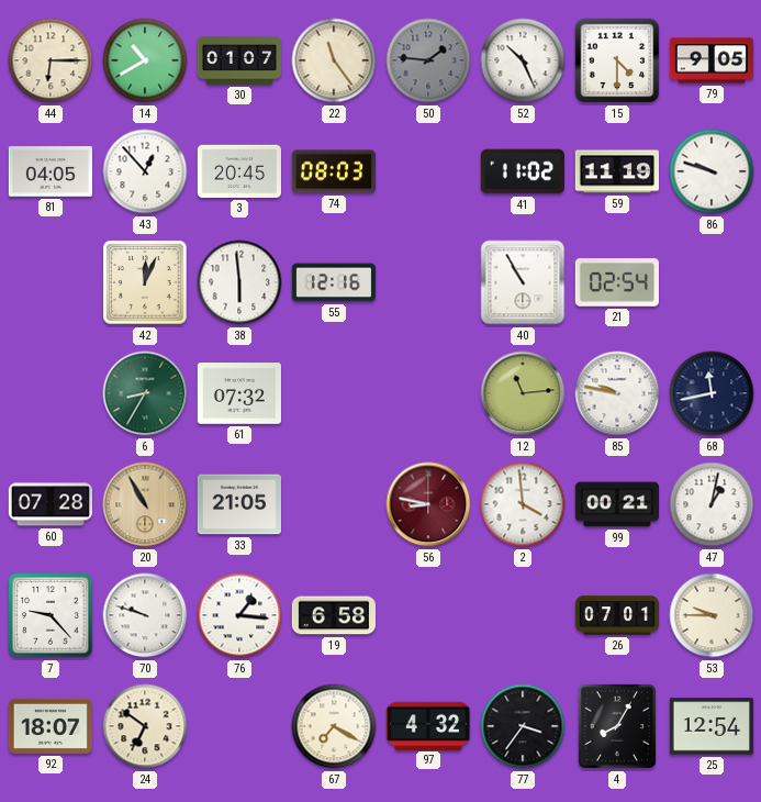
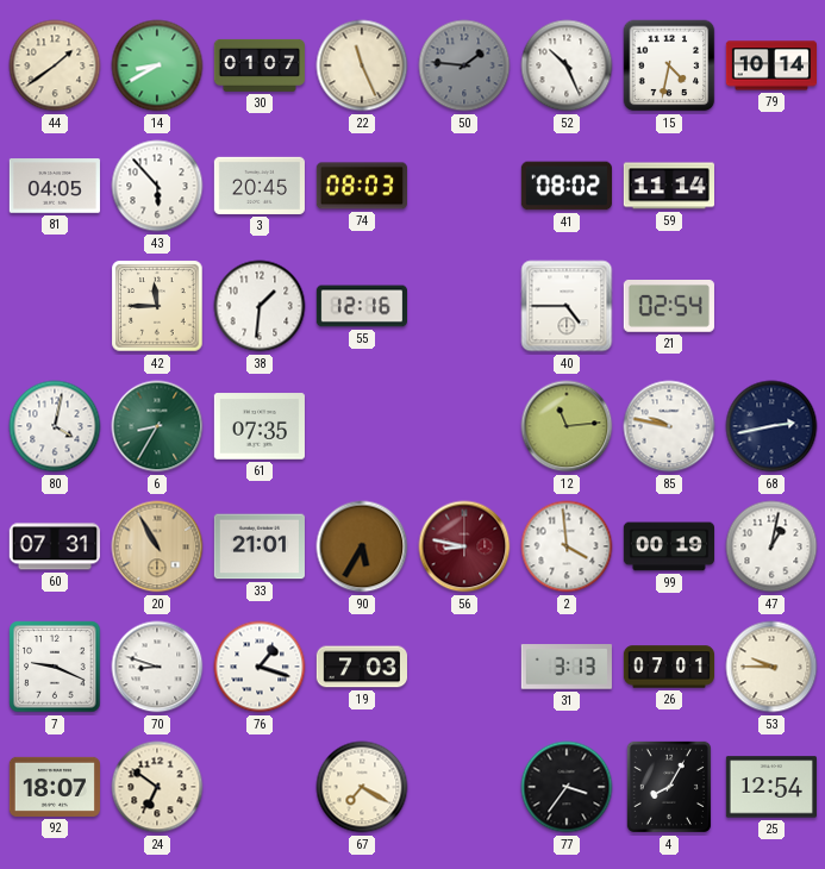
44: 6:15 -> 1:39 (55, 65)
14: 10:40 -> 8:40 (157, 65)
22: 11:24 -> 11:26 (362, 65)
15: 4:30 -> 4:32 (669, 65)
79: 9:05 -> 10:14 (770, 65)
43: 12:53 -> 5:53 (157, 186)
41: 11:02 -> 08:02 (565, 186)
59: 11:19 -> 11:14 (668, 186)
86: 9:48 -> none (712, 171)
42: 12:04 -> 11:45 (157, 306)
38: 5:59 -> 1:31 (260, 306)
40: 10:55 -> 4:45 (567, 306)
80: none -> 4:02 (55, 426)
61: 07:32 -> 07:35 (260, 426)
68: 11:43 -> 2:43 (771, 426)
60: 07:28 -> 07:31 (55, 546)
33: 21:05 -> 21:01 (260, 546)
90: none -> 5:35 (362, 546)
99: 00:21 -> 00:19 (668, 546)
7: 9:23 -> 9:19 (55, 667)
70: 9:48 -> 8:48 (157, 667)
76: 1:16 -> 1:18 (260, 667)
19: 6:58 -> 7:03 (361, 667)
31: none -> 3:13 (567, 667)
97: 4:32 -> none (428, 725)
